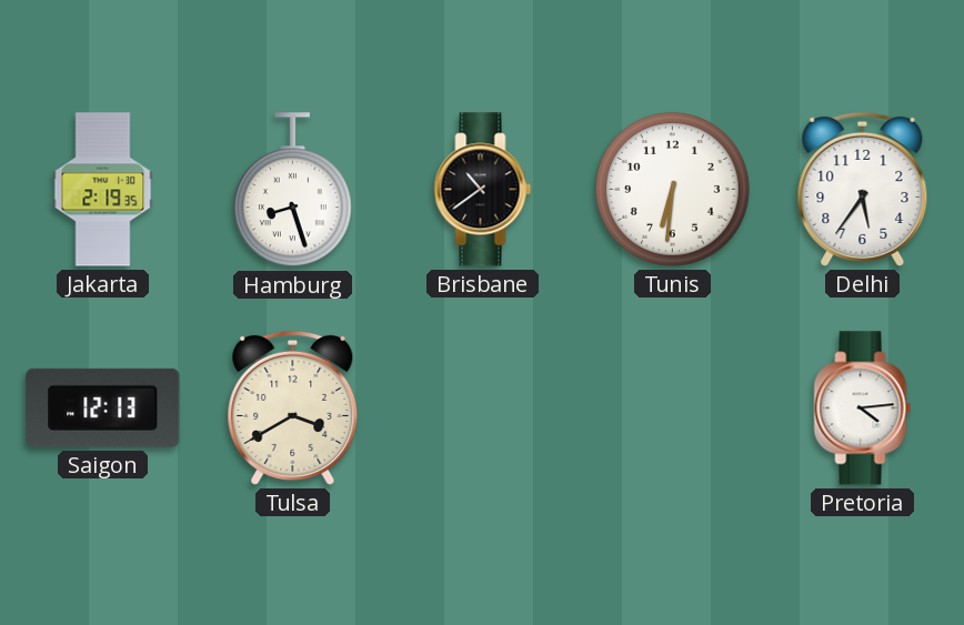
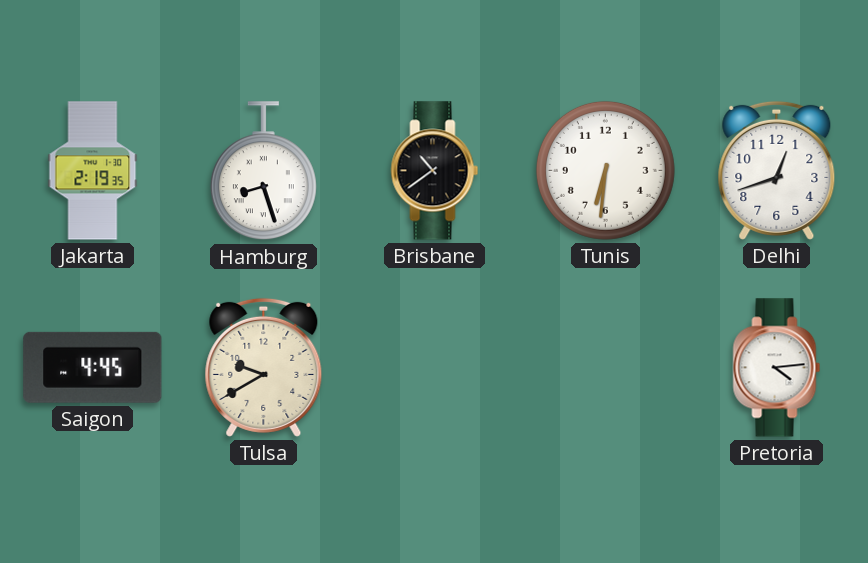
Delhi: 5:36 -> 12:42 (777, 170)
Saigon: 12:13 -> 4:45 (93, 367)
Tulsa: 3:40 -> 9:40 (264, 367)
